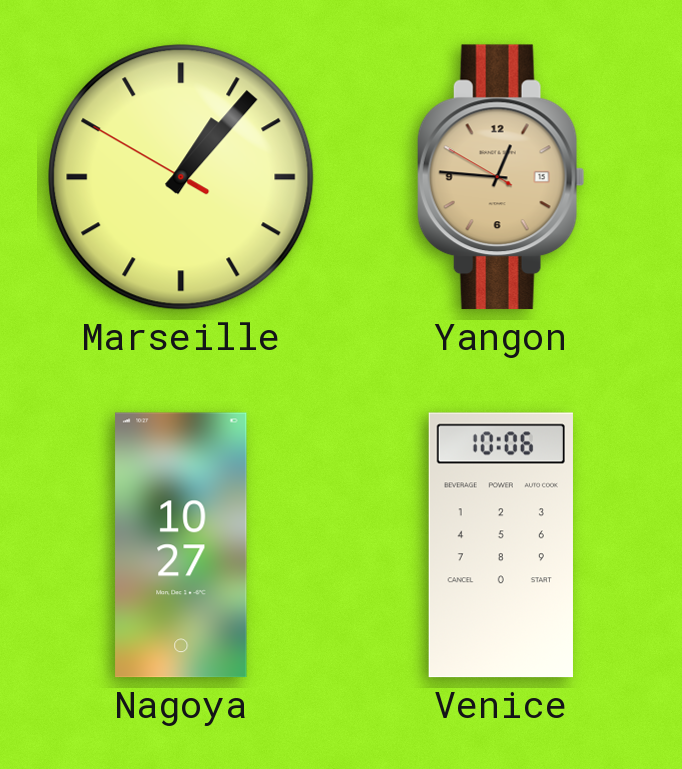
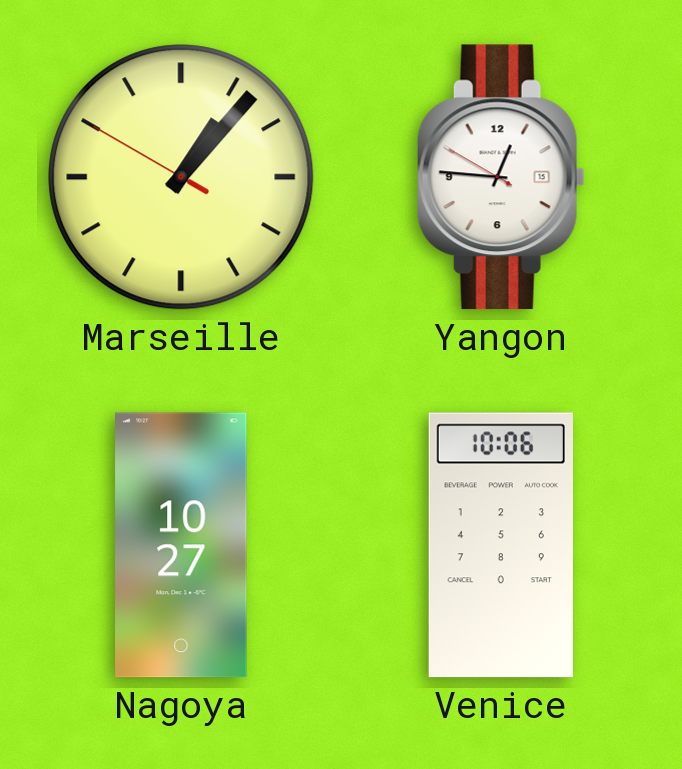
Yangon dial: champagne -> white (501, 177)
